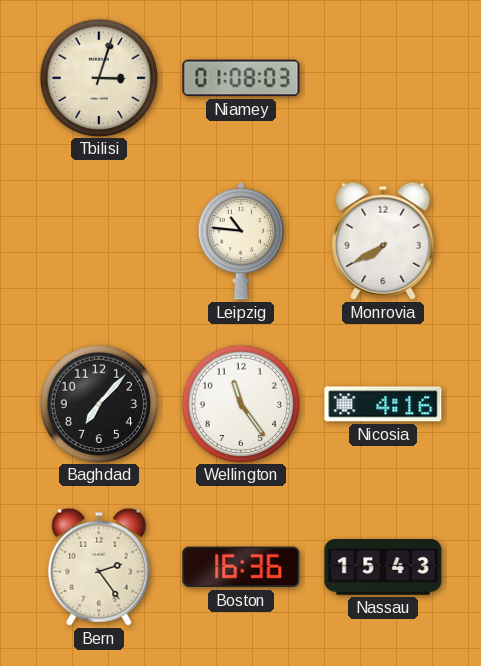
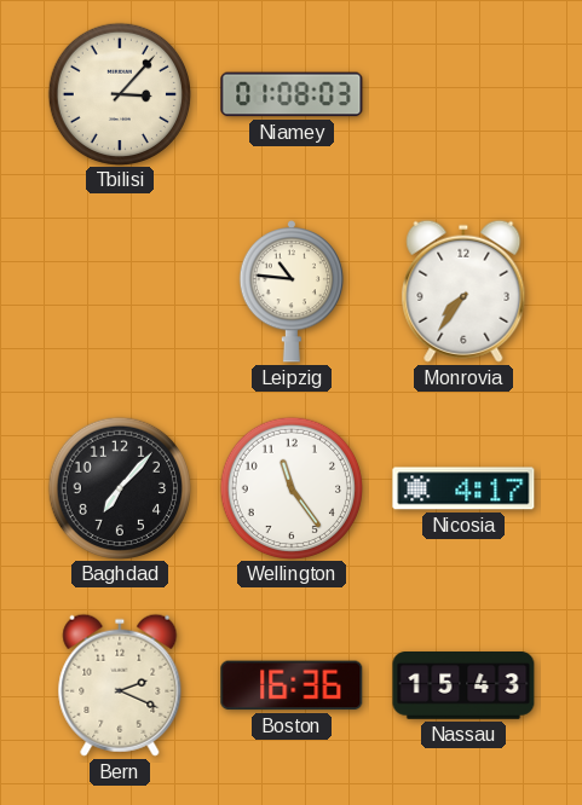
Tbilisi: 3:03 -> 3:07 (119, 93)
Monrovia: 7:40 -> 7:36 (463, 291)
Nicosia: 4:16 -> 4:17 (463, 488)
Bern: 2:24 -> 2:19 (120, 685)
